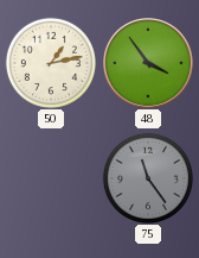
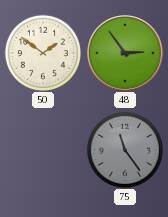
50: 1:13 -> 1:51 (42, 52)
48: 3:54 -> 2:54 (126, 54)
